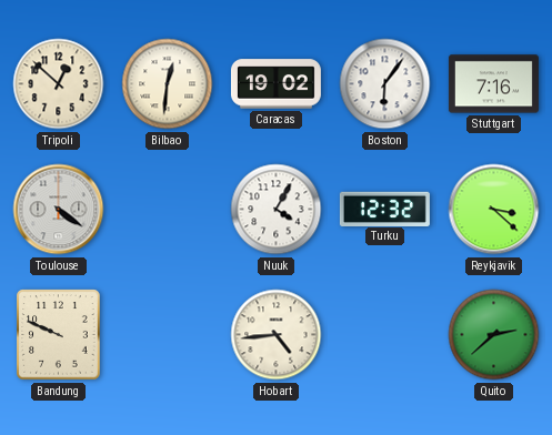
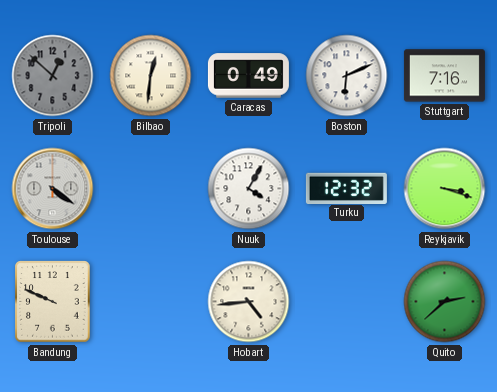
Tripoli dial: cream -> grey (53, 76)
Caracas: 19:02 -> 0:49 (248, 76)
Boston: 6:06 -> 6:11 (347, 76)
Reykjavik: 3:22 -> 3:18 (445, 189)
